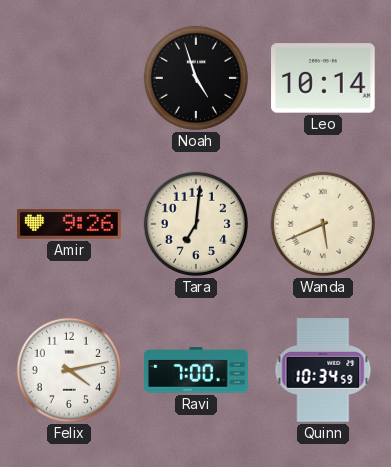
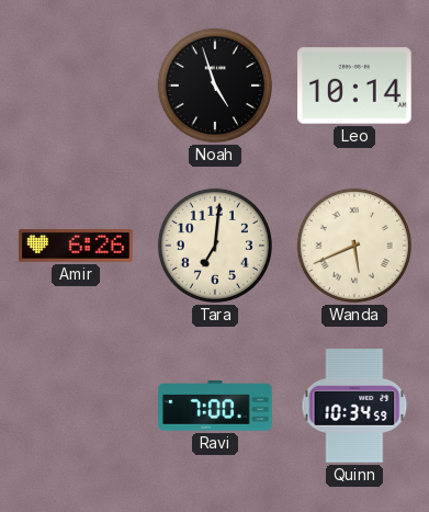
Amir: 9:26 -> 6:26 (76, 246)
Felix: 4:13 -> none (69, 370)
